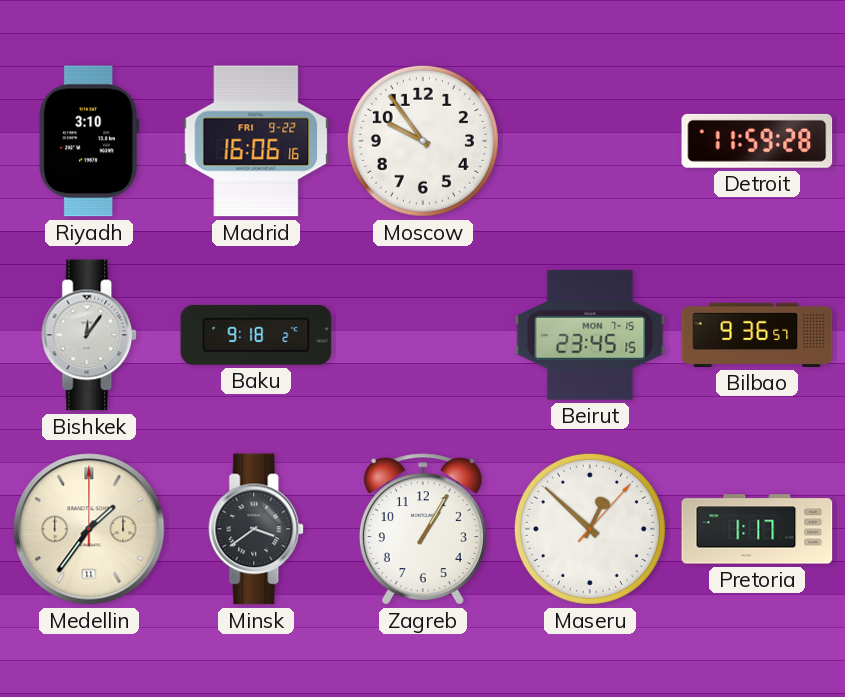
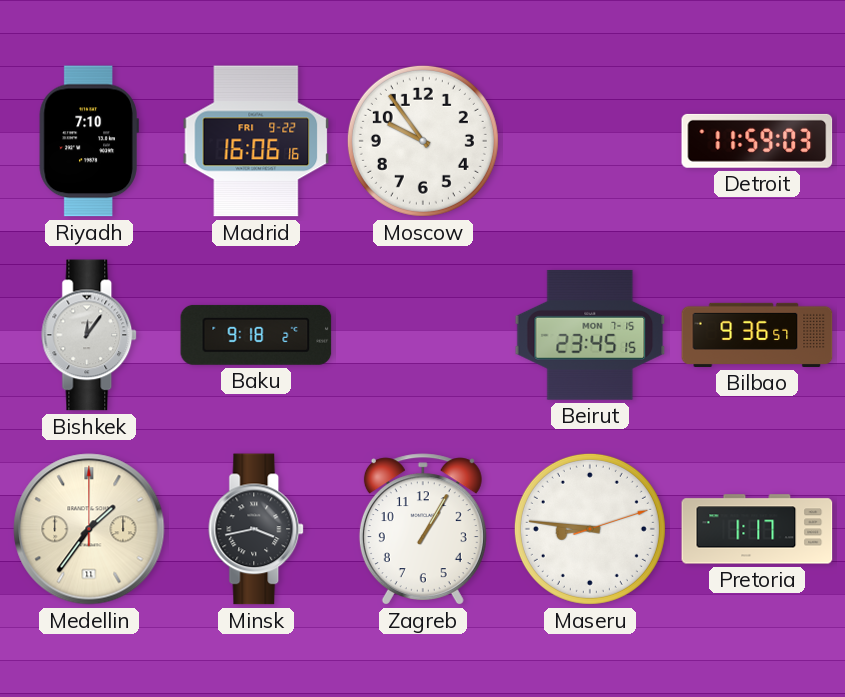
Riyadh: 3:10 -> 7:10 (89, 141)
Detroit: 11:59:28 -> 11:59:03 (757, 141)
Minsk: 3:39 -> 3:43 (257, 529)
Maseru: 12:52 -> 8:46 (590, 529)
